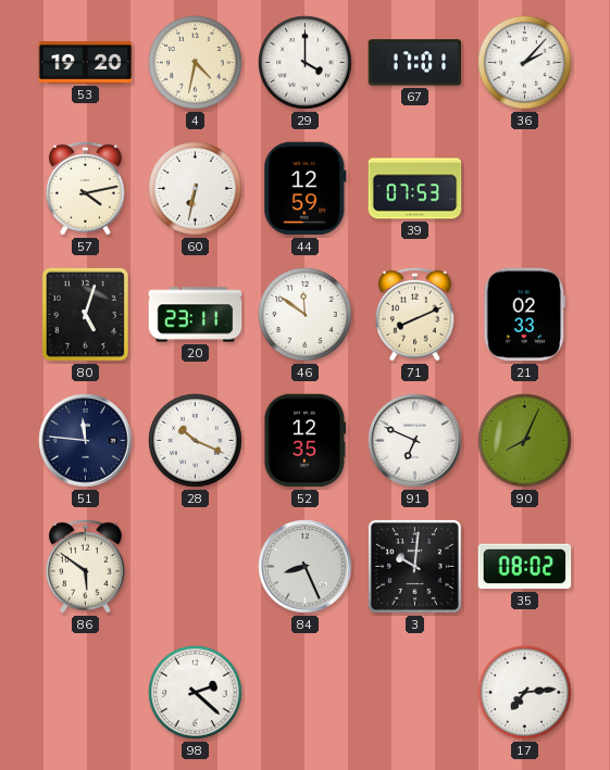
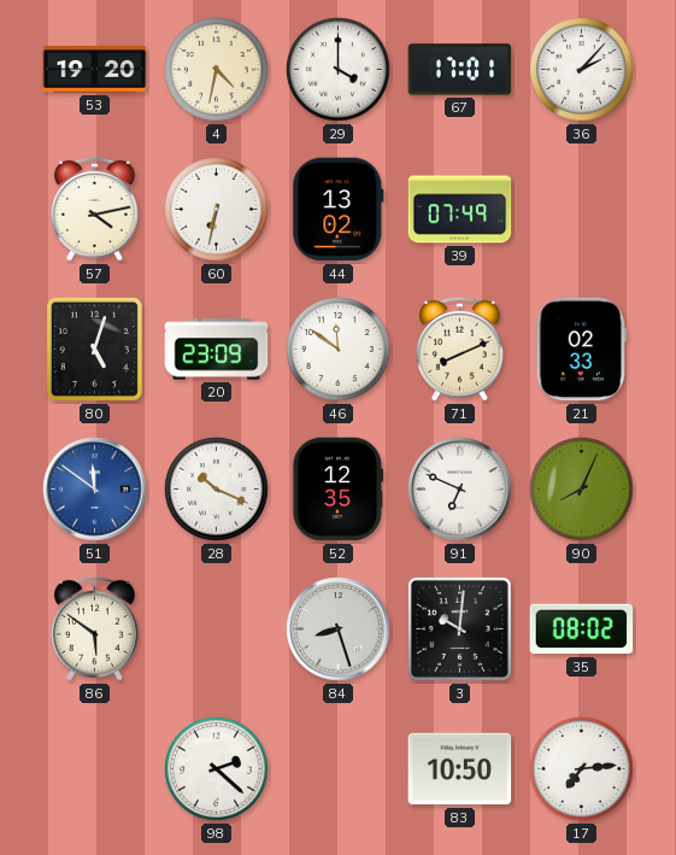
44: 12:59 -> 13:02 (339, 210)
39: 07:53 -> 07:49 (460, 210)
20: 23:11 -> 23:09 (217, 350)
51: 11:46 -> 11:51 (95, 490)
51 dial: navy -> blue (95, 490)
84: 8:26 -> 8:27 (339, 629)
83: none -> 10:50 (460, 769)
